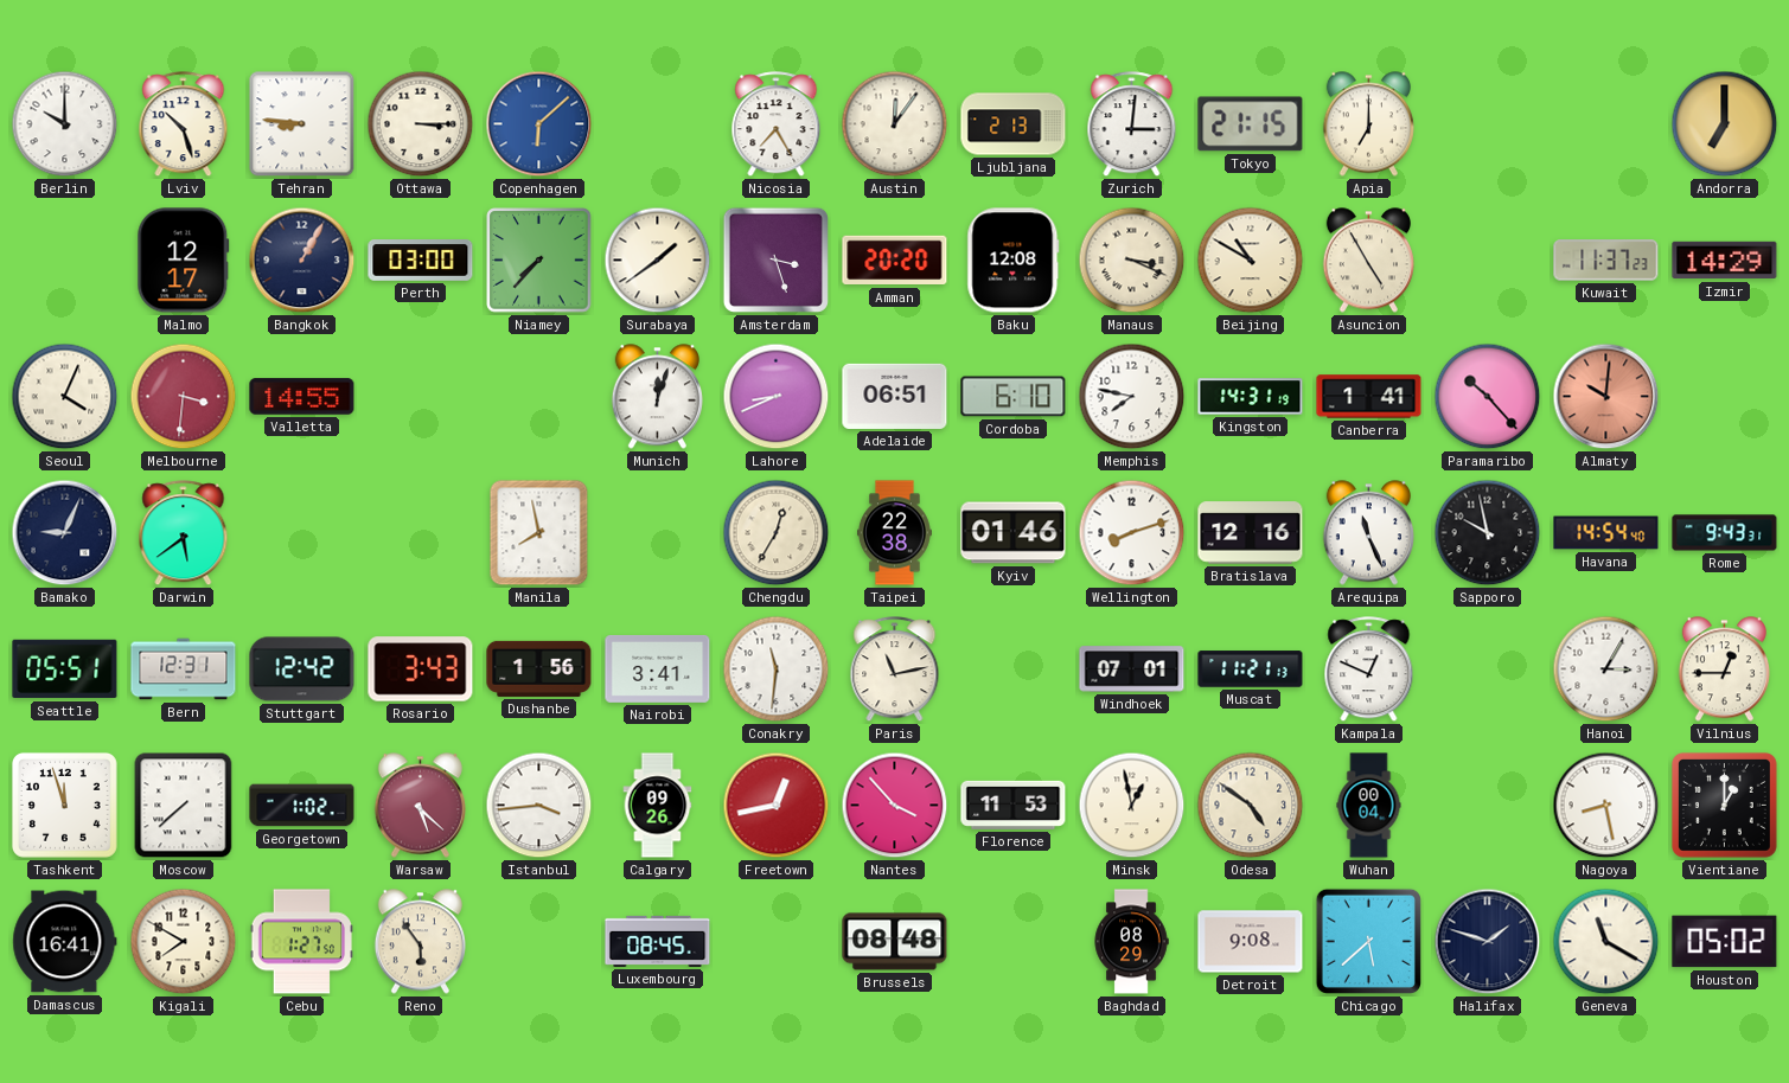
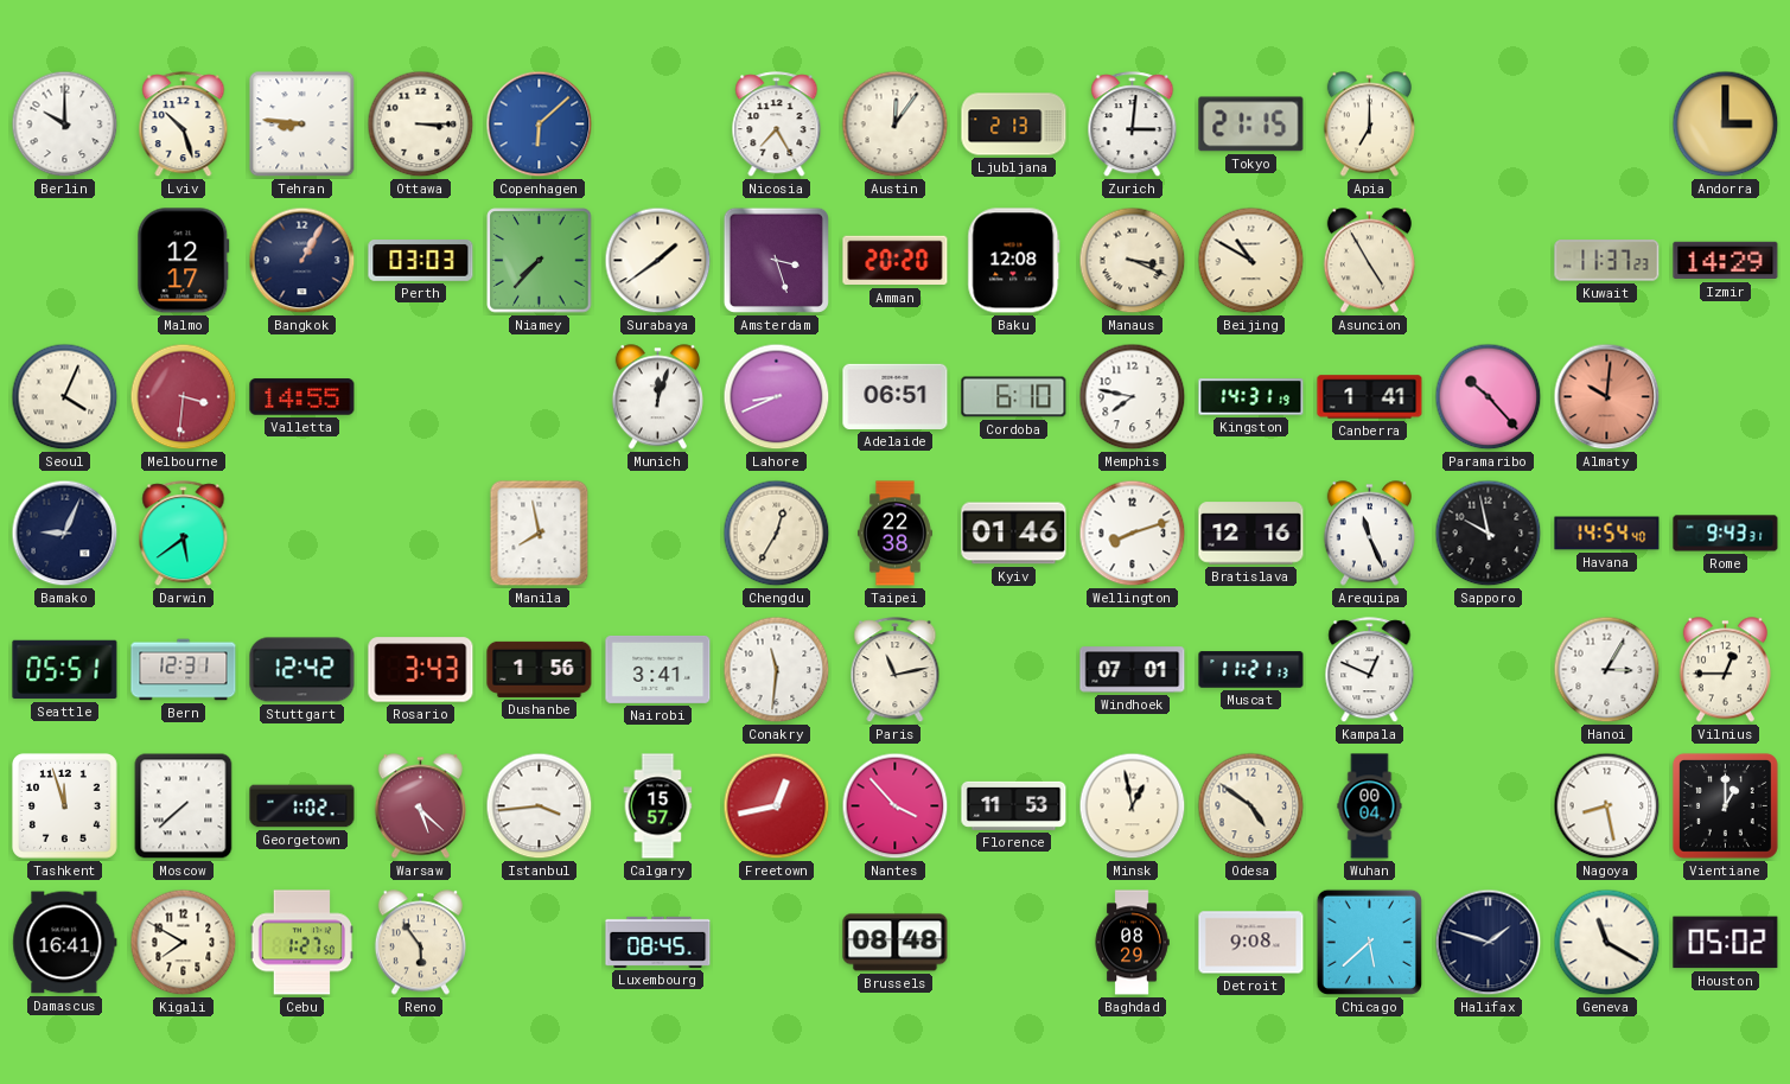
Andorra: 7:00 -> 3:00 (1726, 125)
Perth: 03:00 -> 03:03 (421, 261)
Calgary: 09:26 -> 15:57 (658, 806)
